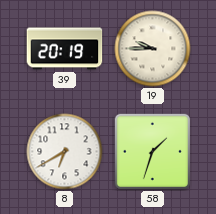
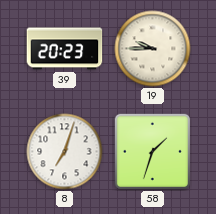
39: 20:19 -> 20:23 (65, 49)
8: 6:40 -> 7:03 (65, 152)
